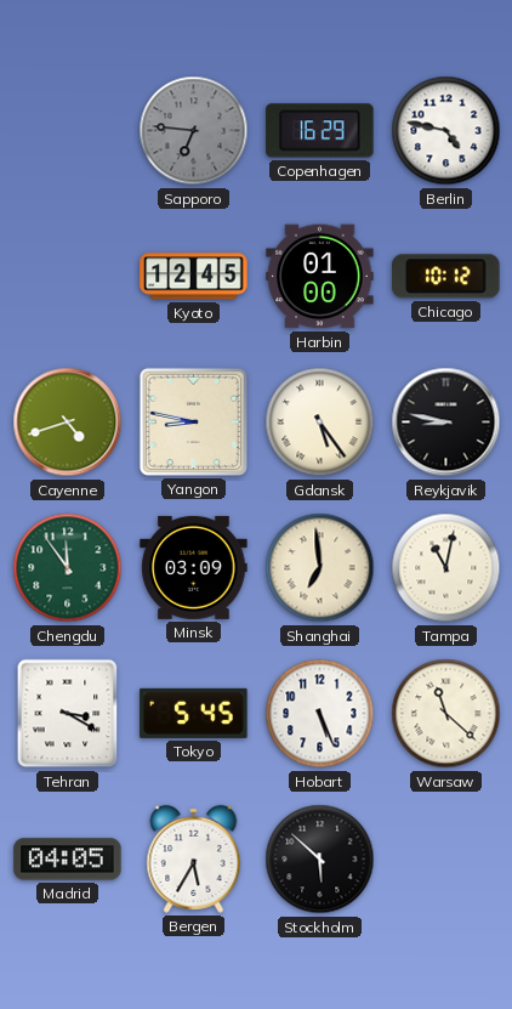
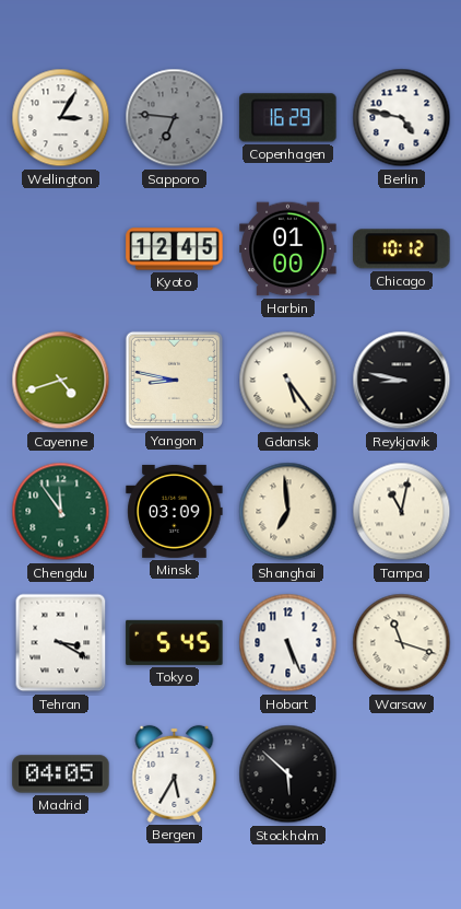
Wellington: none -> 3:05 (61, 118)
Warsaw: 11:22 -> 11:18 (402, 643)
